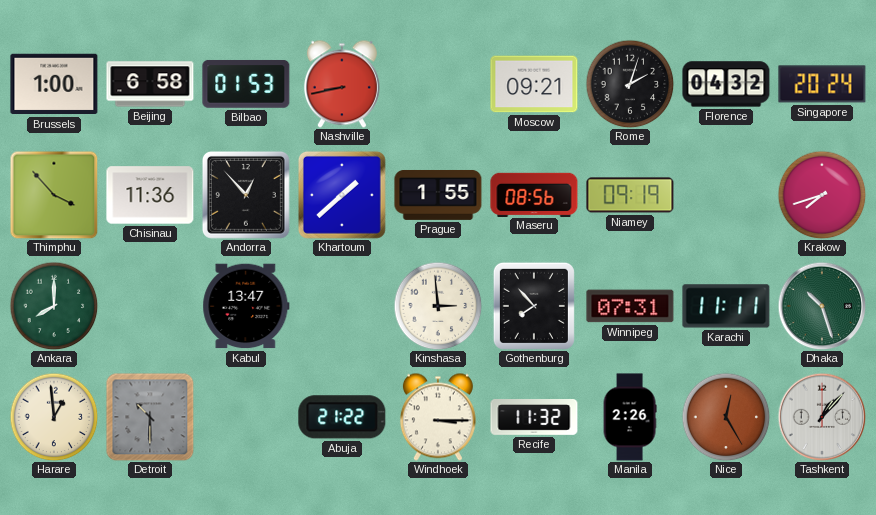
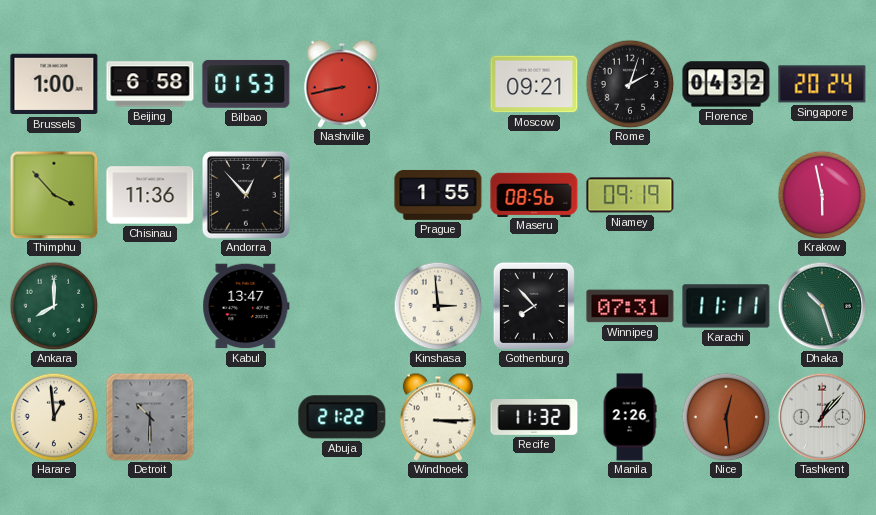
Khartoum: 1:38 -> none (342, 195)
Krakow: 7:42 -> 5:58 (822, 195)
Nice: 12:25 -> 12:29 (726, 417)
